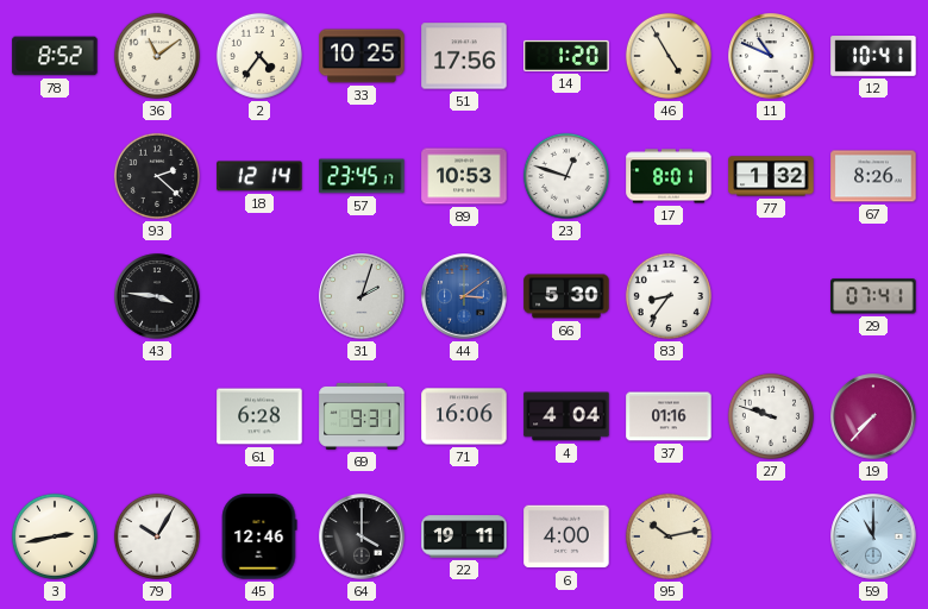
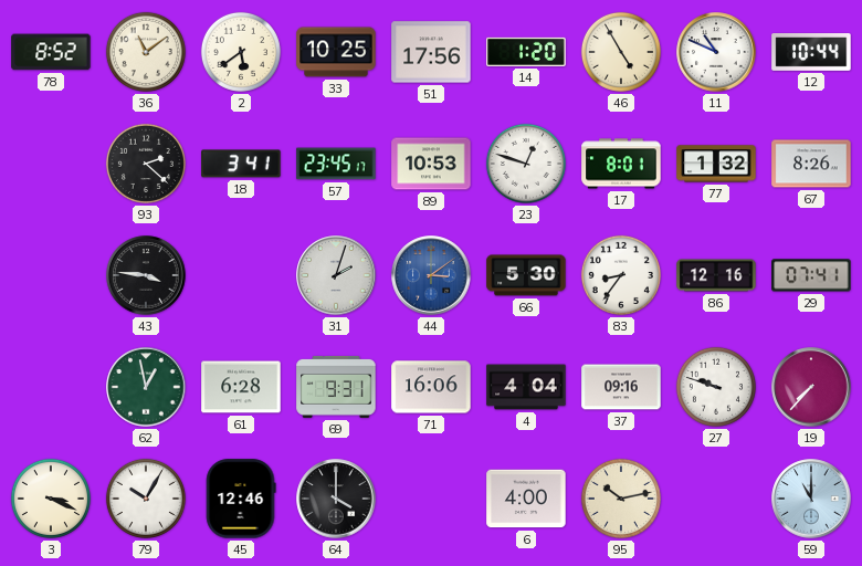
2: 4:36 -> 5:39 (241, 52)
12: 10:41 -> 10:44 (811, 53)
18: 12:14 -> 3:41 (241, 164)
86: none -> 12:16 (716, 275)
62: none -> 12:58 (146, 387)
37: 01:16 -> 09:16 (621, 387)
3: 2:43 -> 3:19 (51, 499)
22: 19:11 -> none (464, 536)
